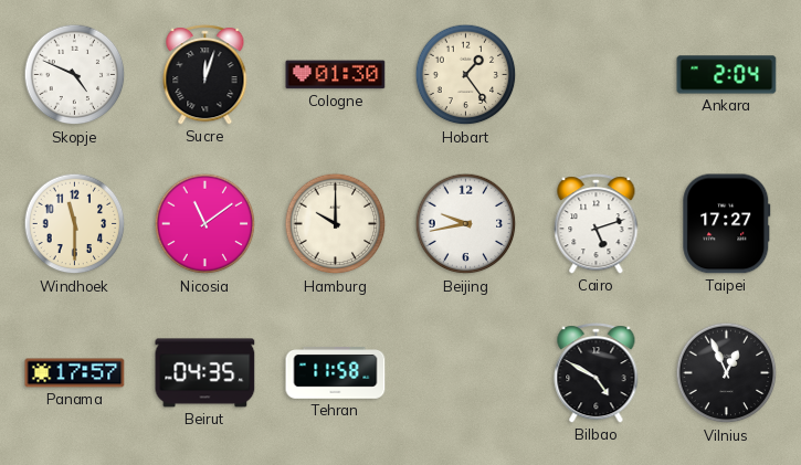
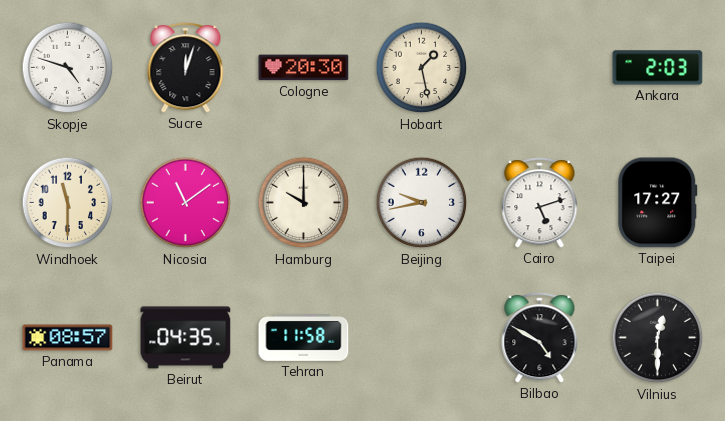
Skopje: 4:49 -> 4:48 (68, 68)
Cologne: 01:30 -> 20:30 (304, 68)
Hobart: 1:24 -> 1:28 (422, 68)
Ankara: 2:04 -> 2:03 (658, 68)
Panama: 17:57 -> 08:57 (68, 338)
Vilnius: 12:56 -> 12:30 (658, 338)
